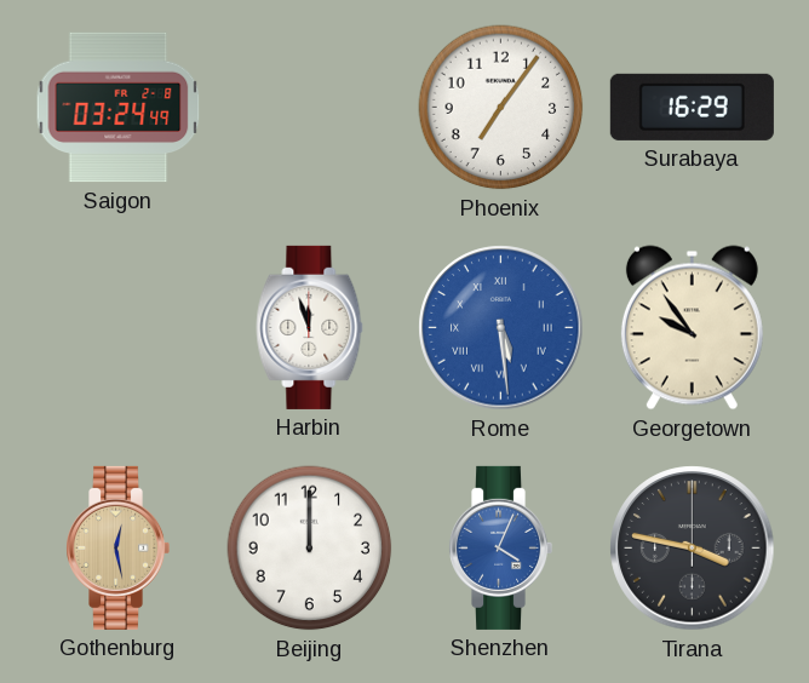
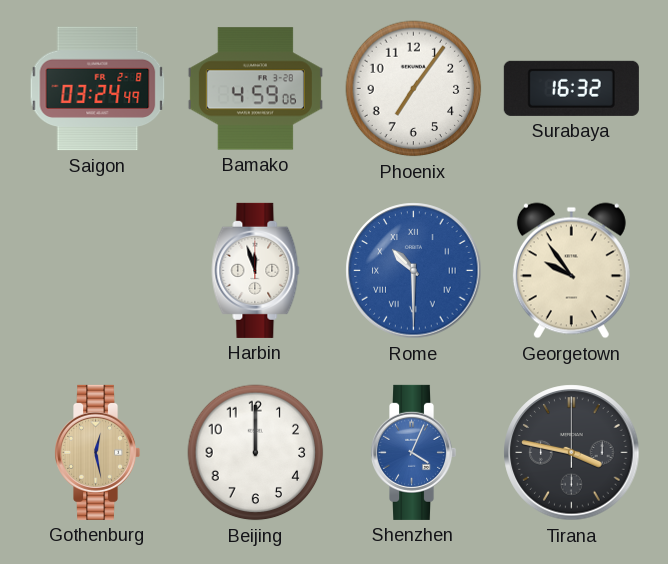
Bamako: none -> 4:59 (255, 89)
Surabaya: 16:29 -> 16:32 (571, 88)
Rome: 5:29 -> 10:30 (414, 271)
